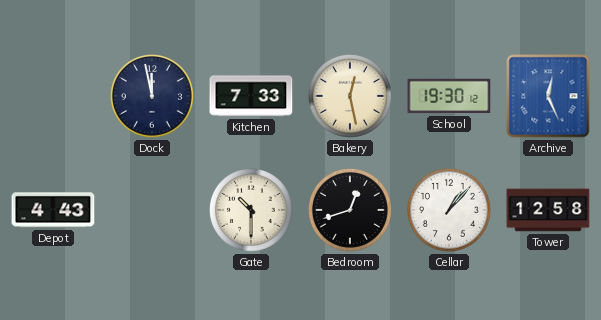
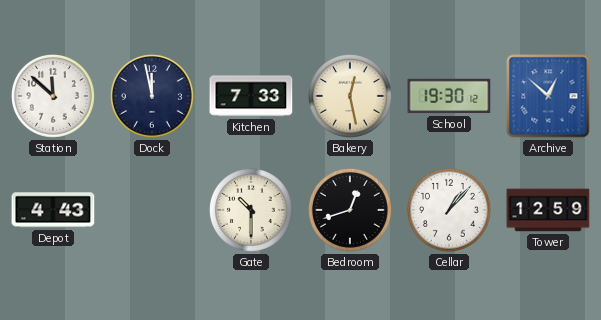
Station: none -> 11:52 (53, 96)
Archive: 12:26 -> 12:52 (548, 96)
Tower: 12:58 -> 12:59 (548, 210)
